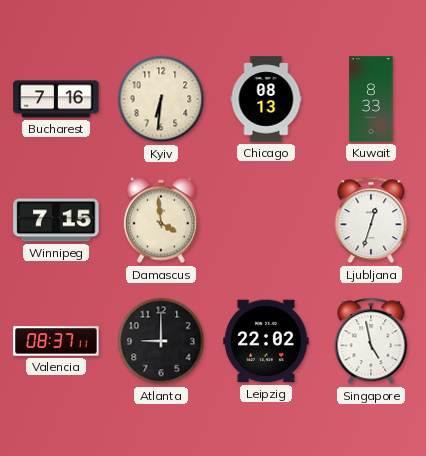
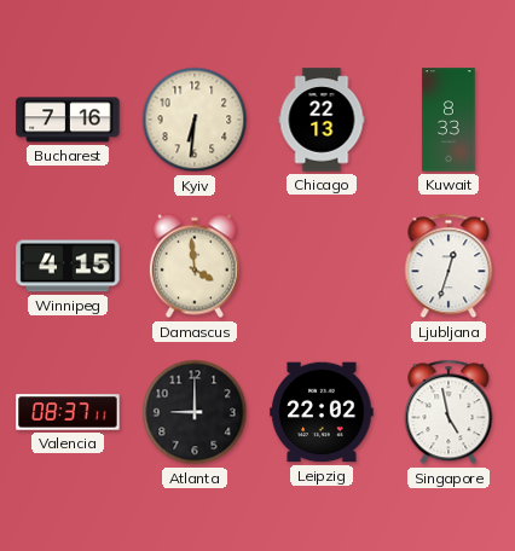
Chicago: 08:13 -> 22:13 (322, 120)
Winnipeg: 7:15 -> 4:15 (68, 266)
